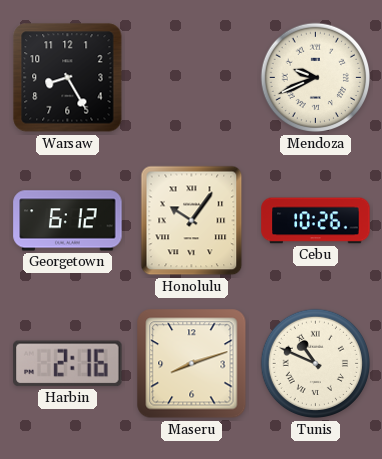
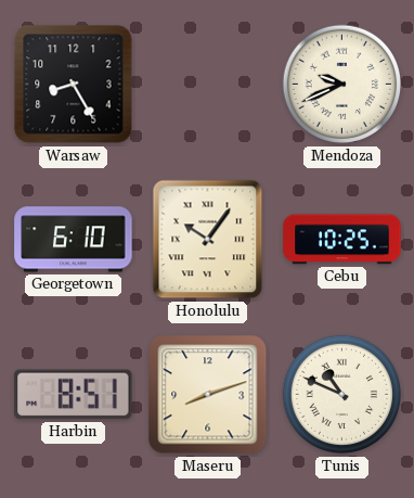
Georgetown: 6:12 -> 6:10 (74, 240)
Cebu: 10:26 -> 10:25 (342, 240)
Harbin: 2:16 -> 8:51 (74, 395)
